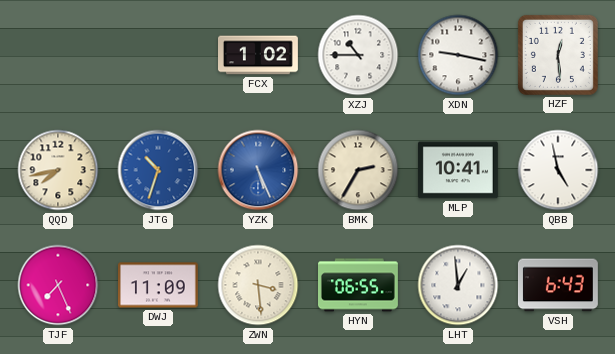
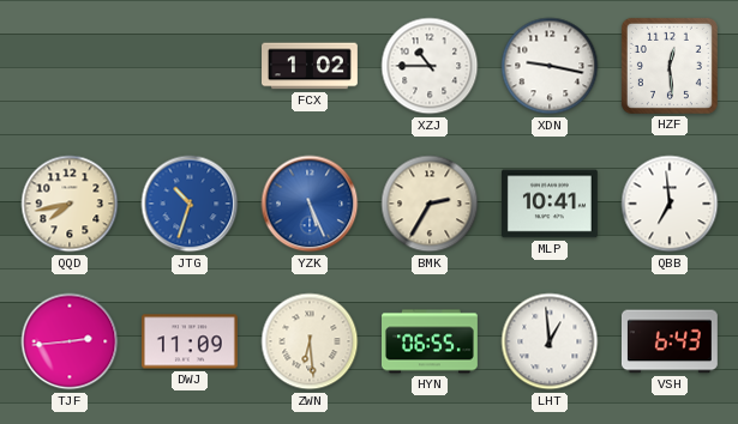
QBB: 4:58 -> 6:59 (670, 204)
TJF: 7:26 -> 2:44 (70, 341)
ZWN: 3:29 -> 6:29 (310, 341)
